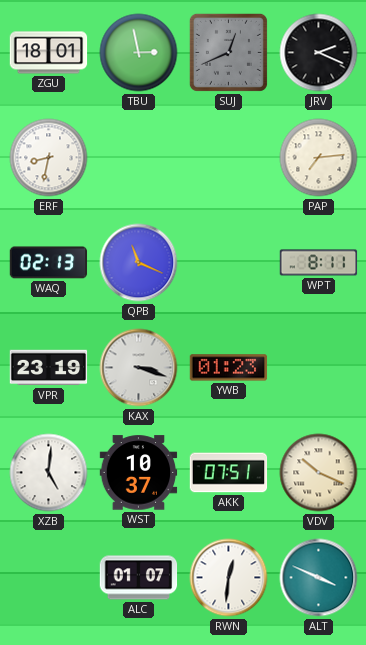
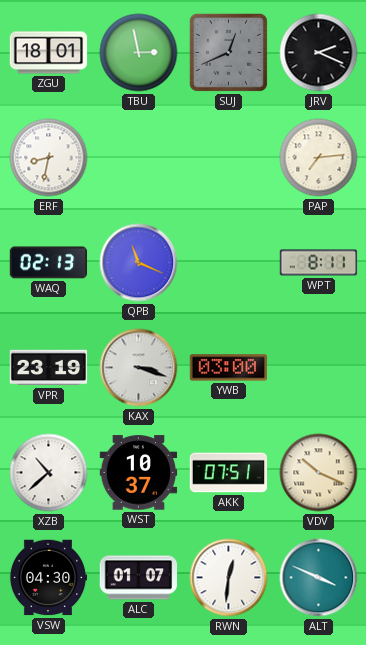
YWB: 01:23 -> 03:00 (229, 368)
XZB: 5:01 -> 10:38 (49, 473)
VSW: none -> 04:30 (48, 578)
